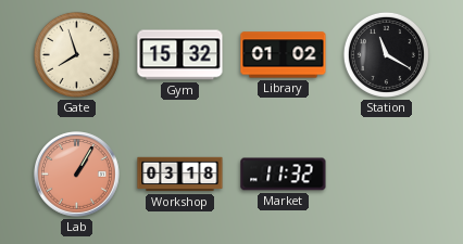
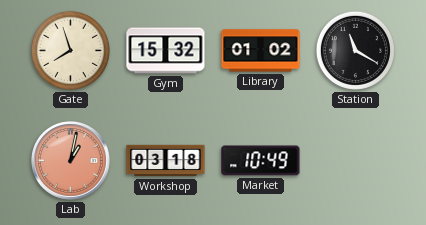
Lab: 1:05 -> 1:02 (71, 161)
Market: 11:32 -> 10:49 (261, 161)
